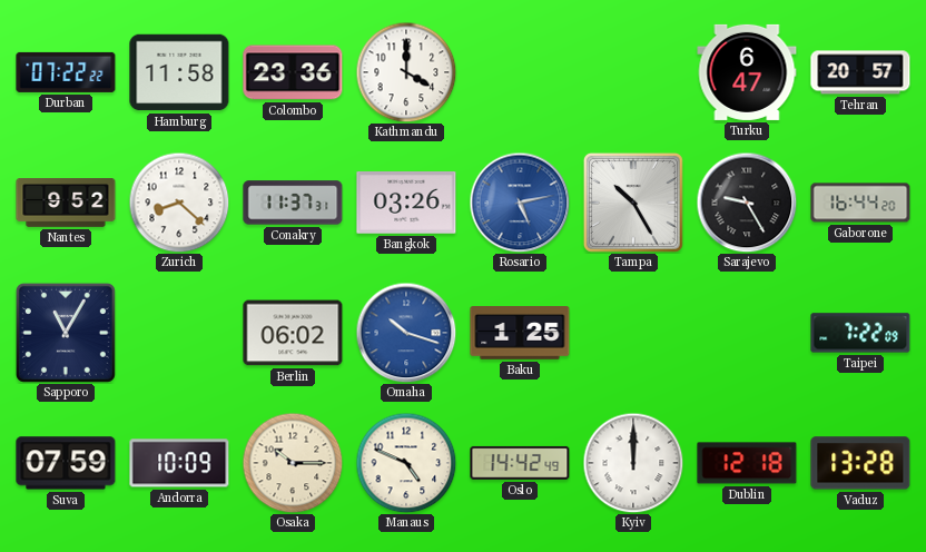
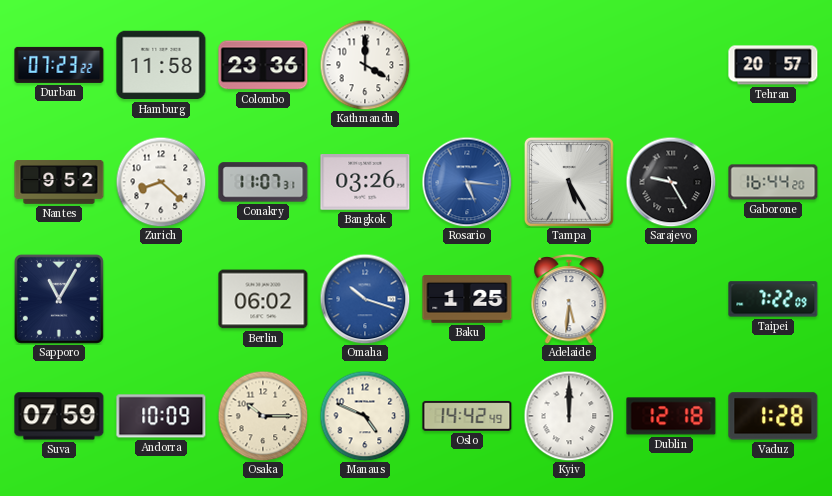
Durban: 07:22 -> 07:23 (59, 65)
Turku: 6:47 -> none (747, 72)
Conakry: 11:37 -> 11:07 (263, 182)
Rosario: 5:13 -> 5:16 (467, 182)
Tampa: 10:25 -> 5:25 (569, 182)
Adelaide: none -> 5:31 (569, 299)
Vaduz: 13:28 -> 1:28 (773, 416)
